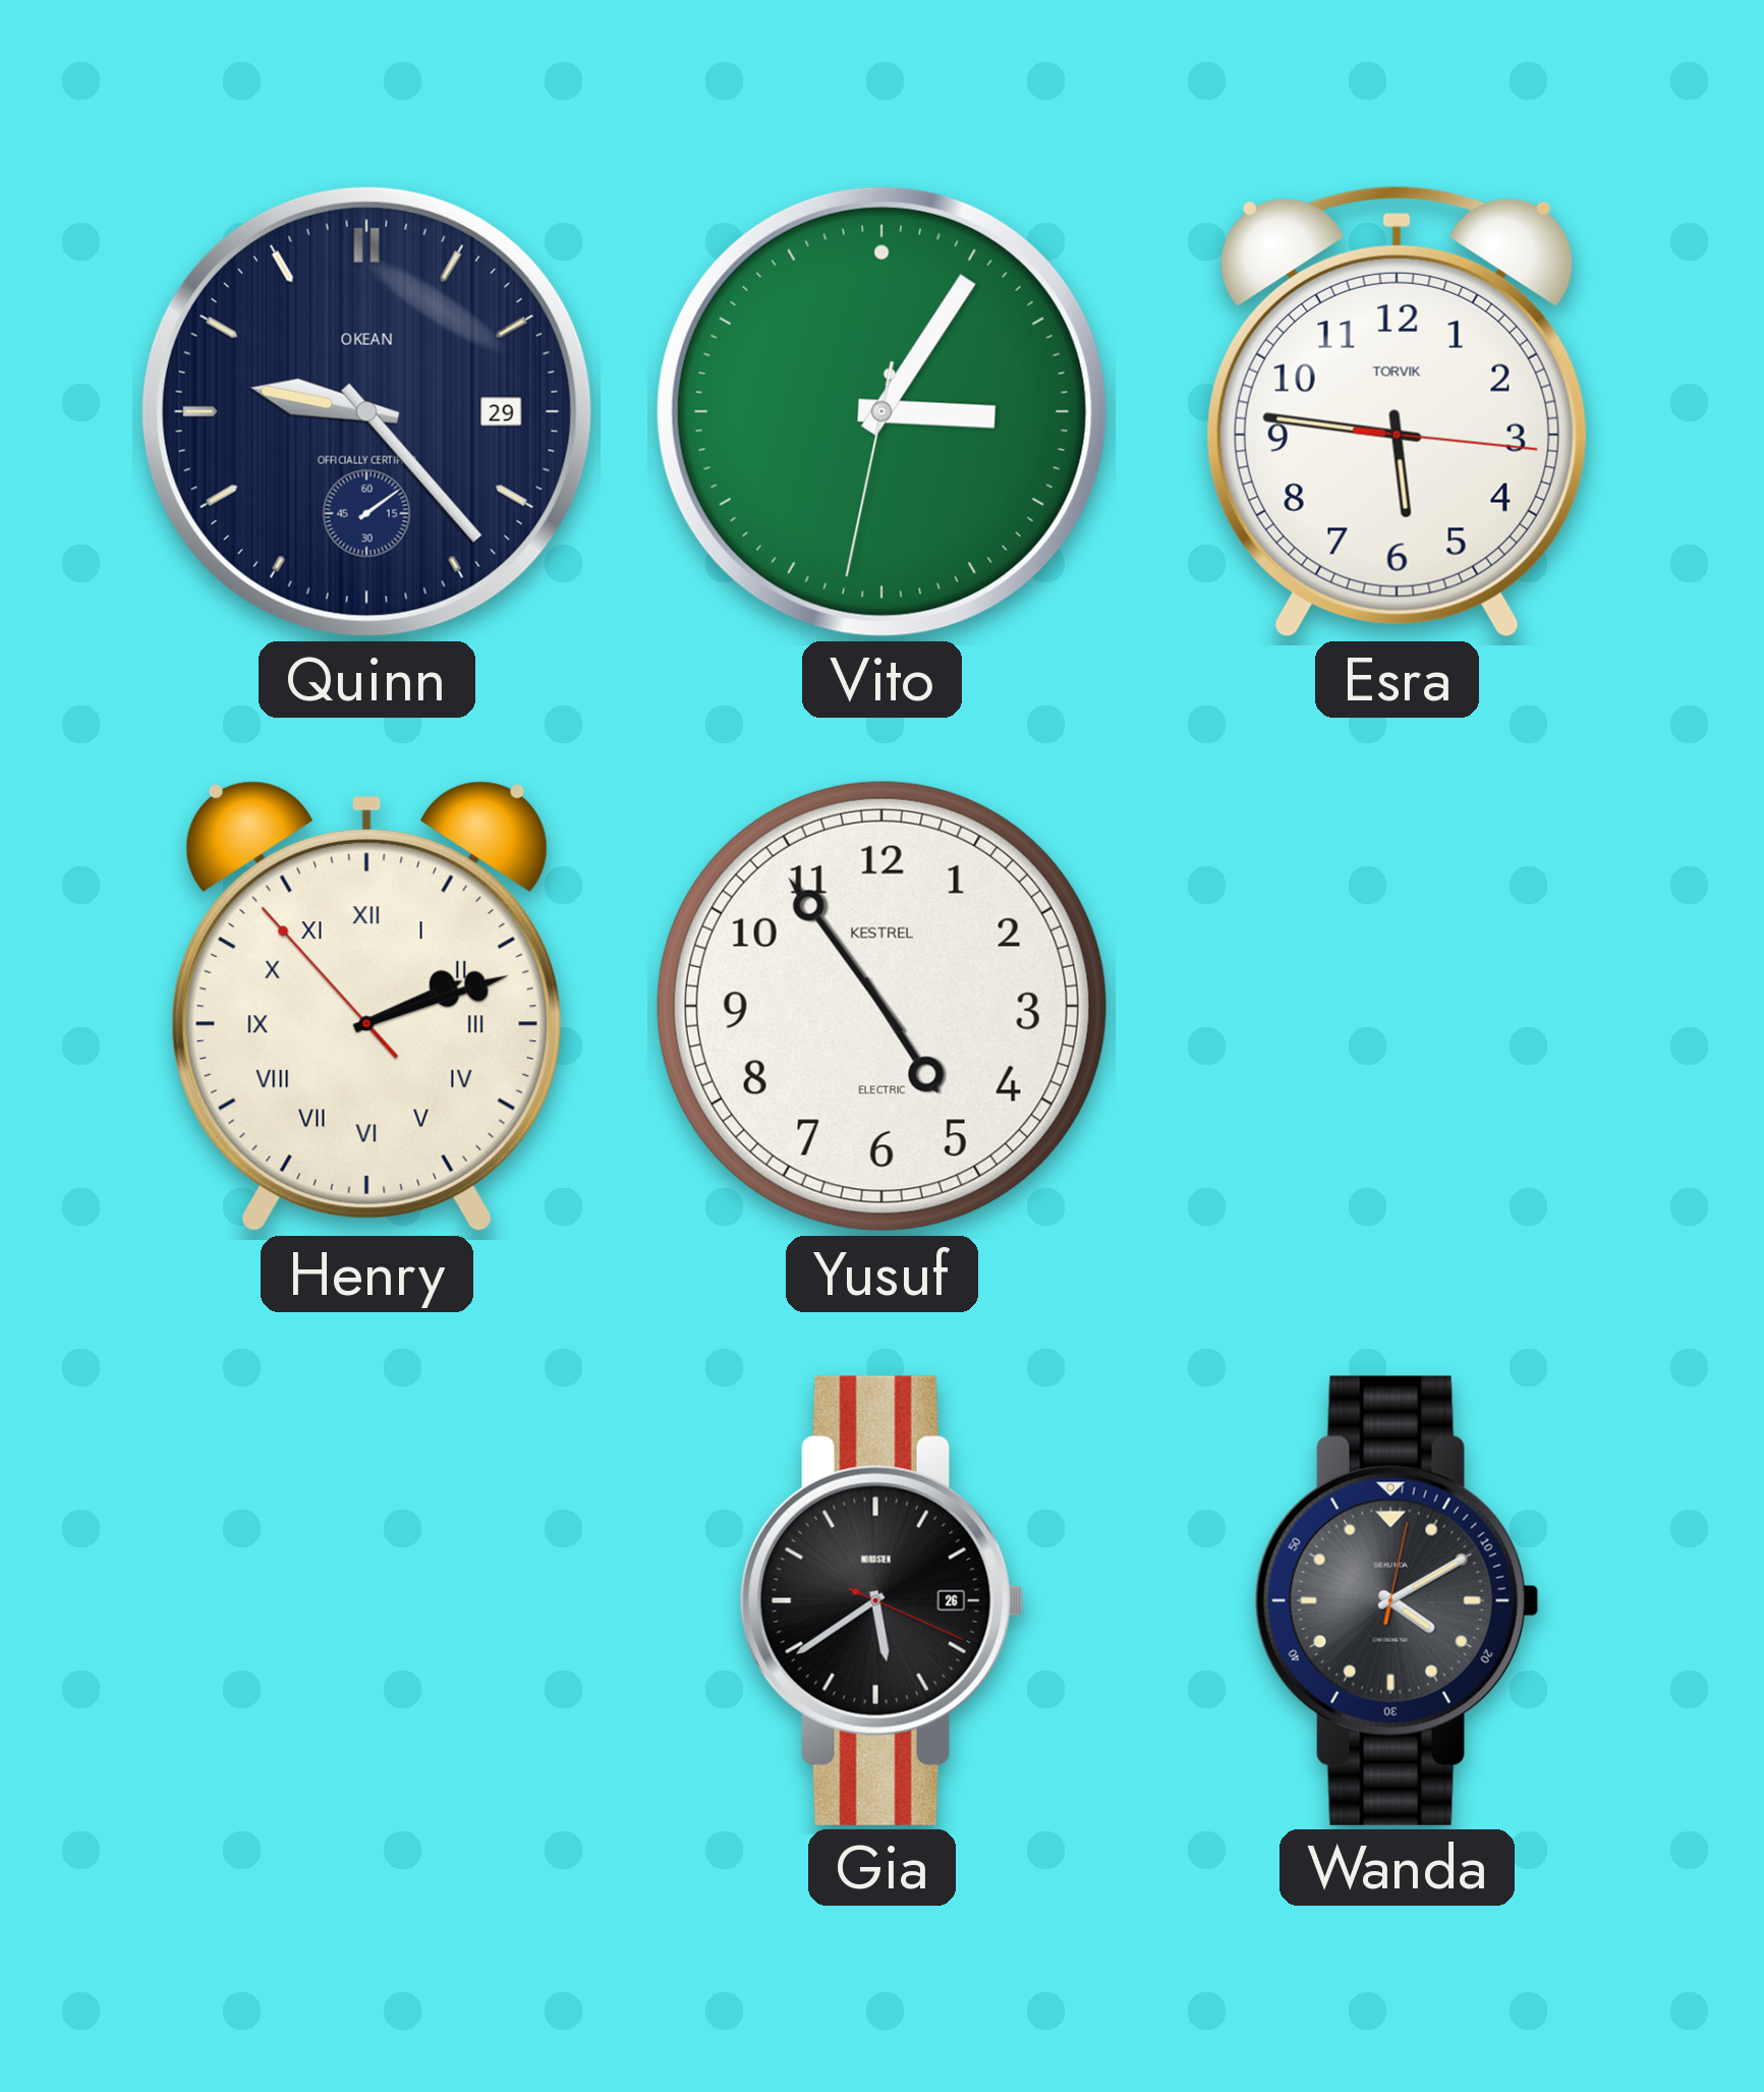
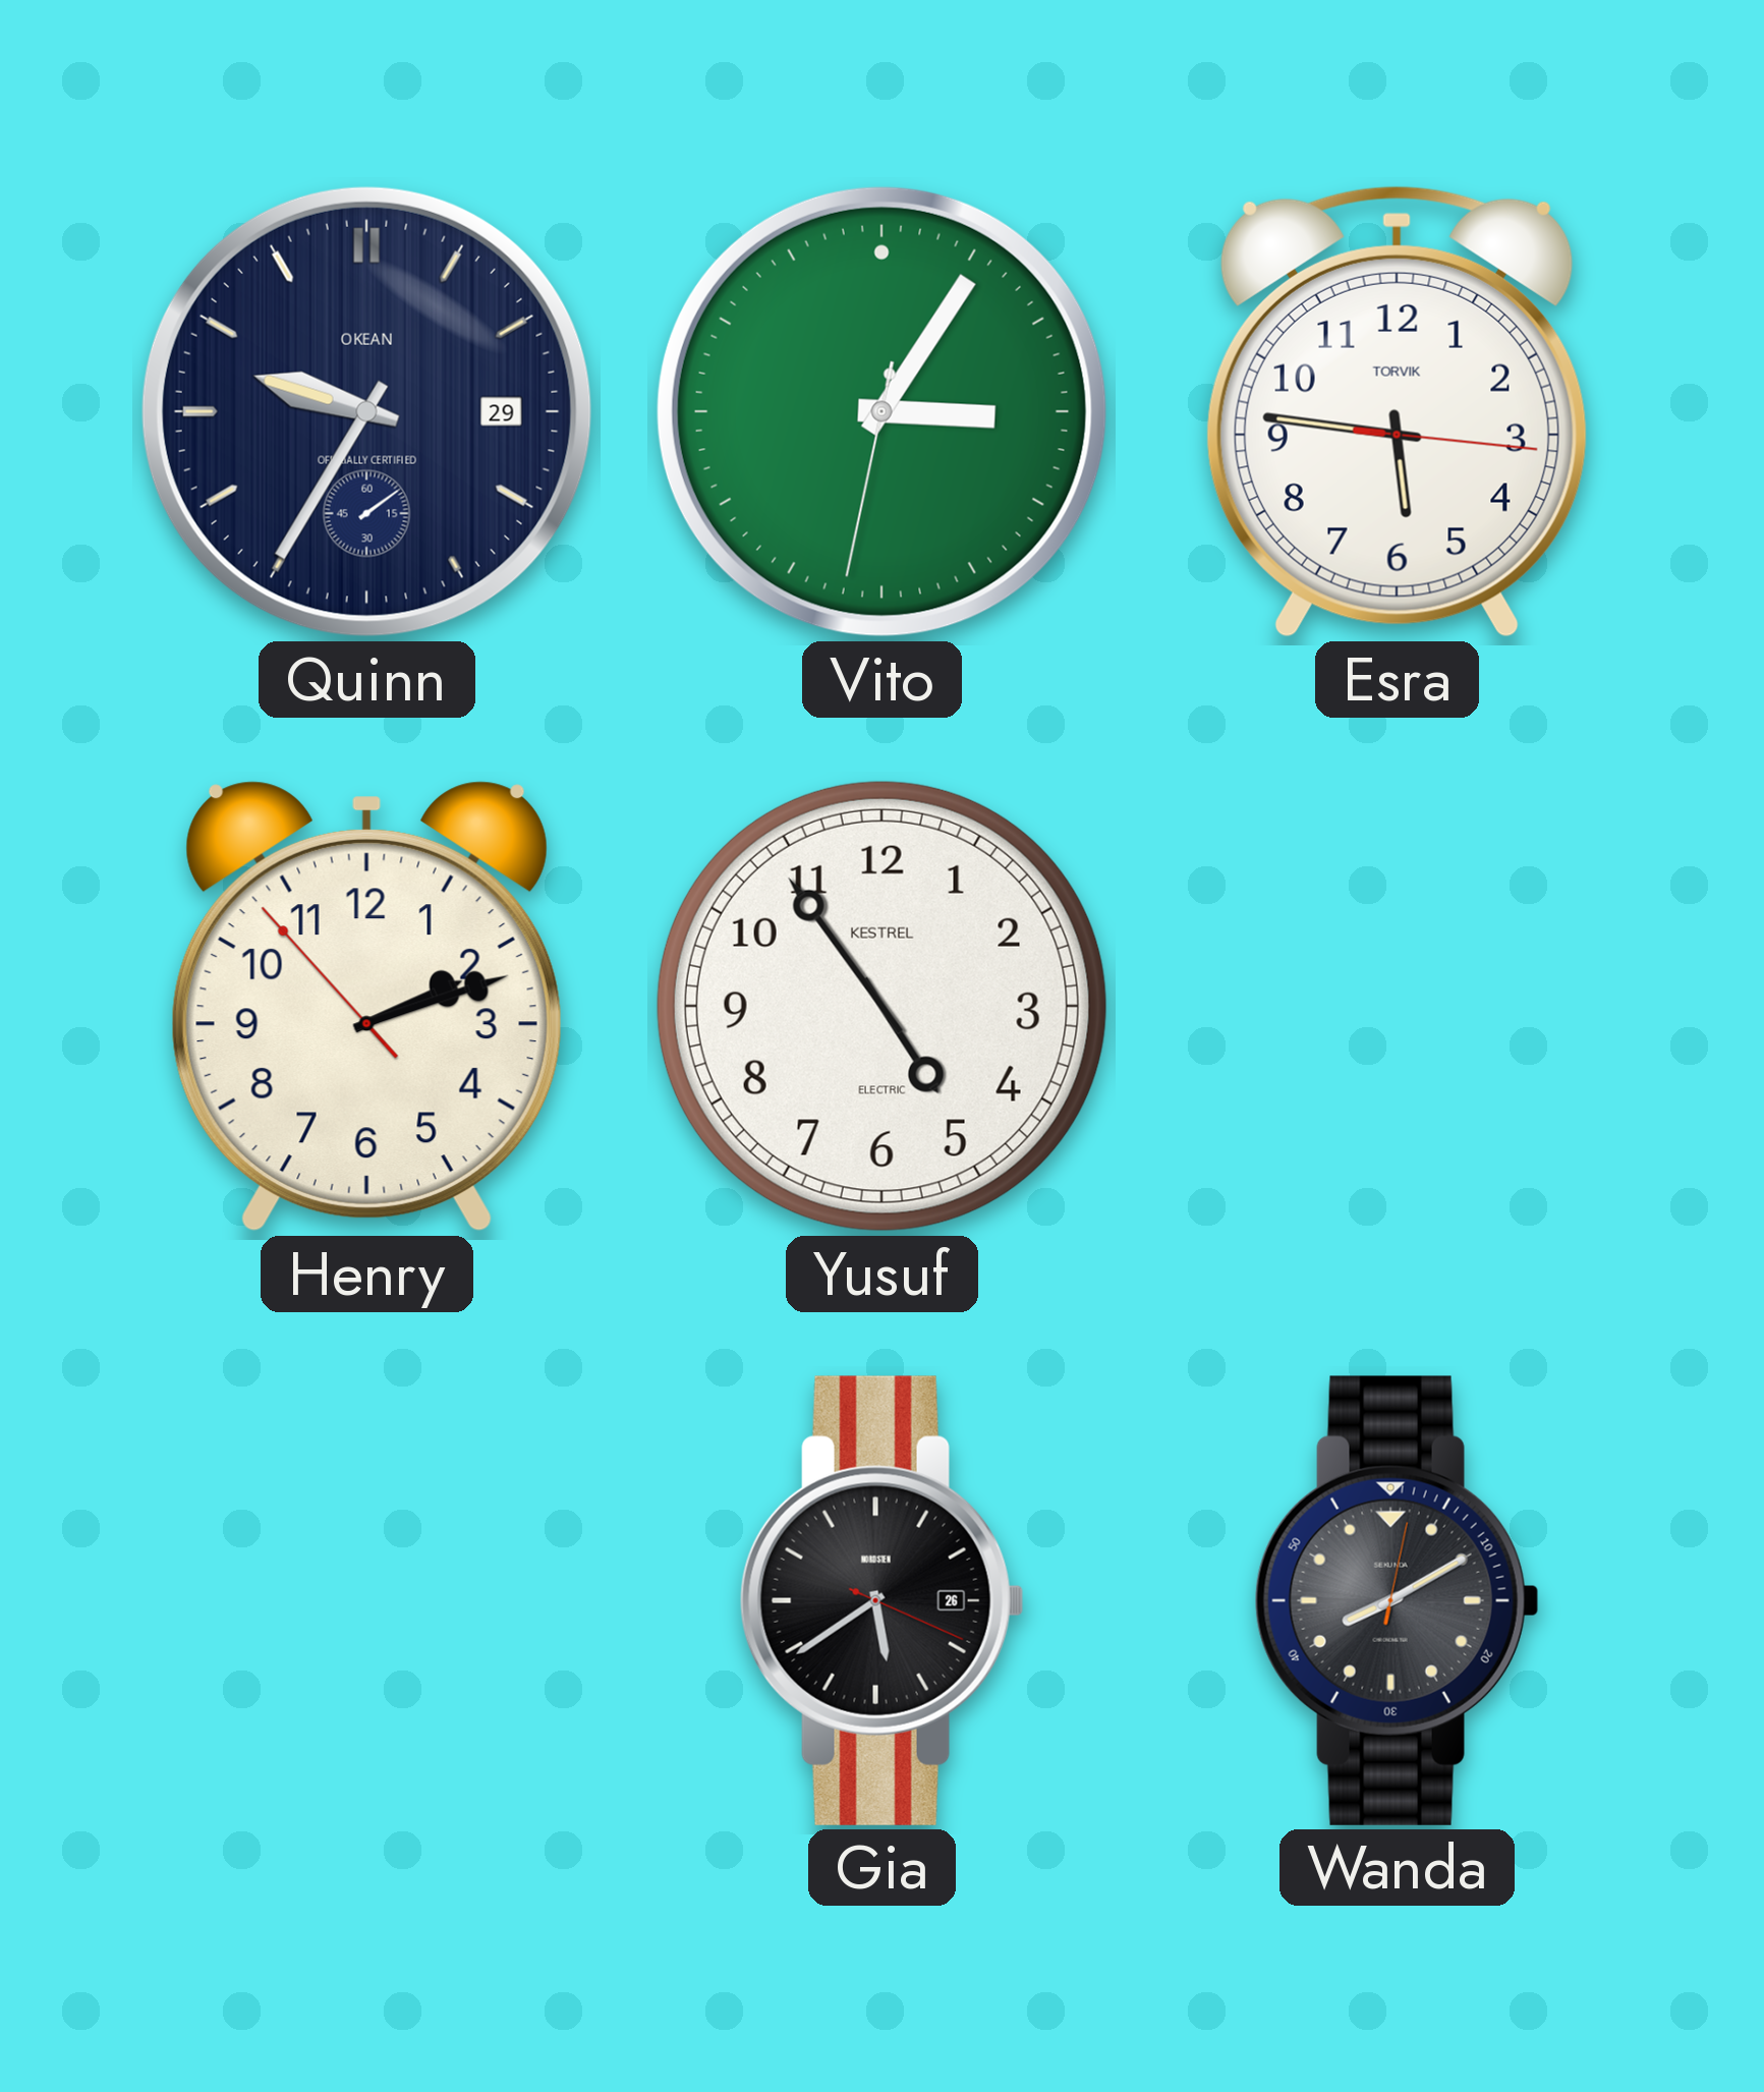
Quinn: 9:23 -> 9:35 (366, 411)
Henry numerals: Roman -> Arabic (366, 1007)
Wanda: 4:10 -> 8:10 (1397, 1600)
